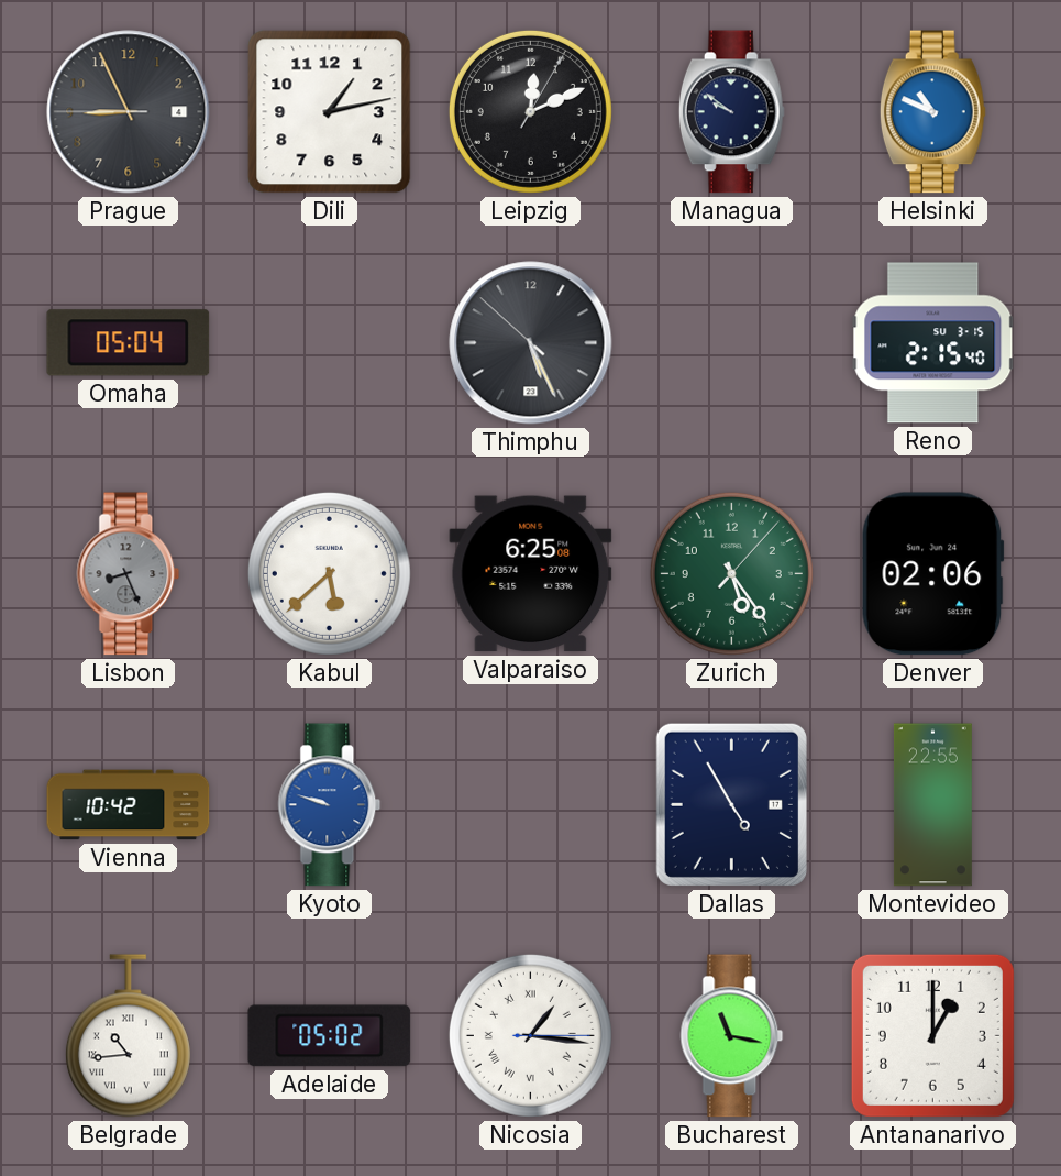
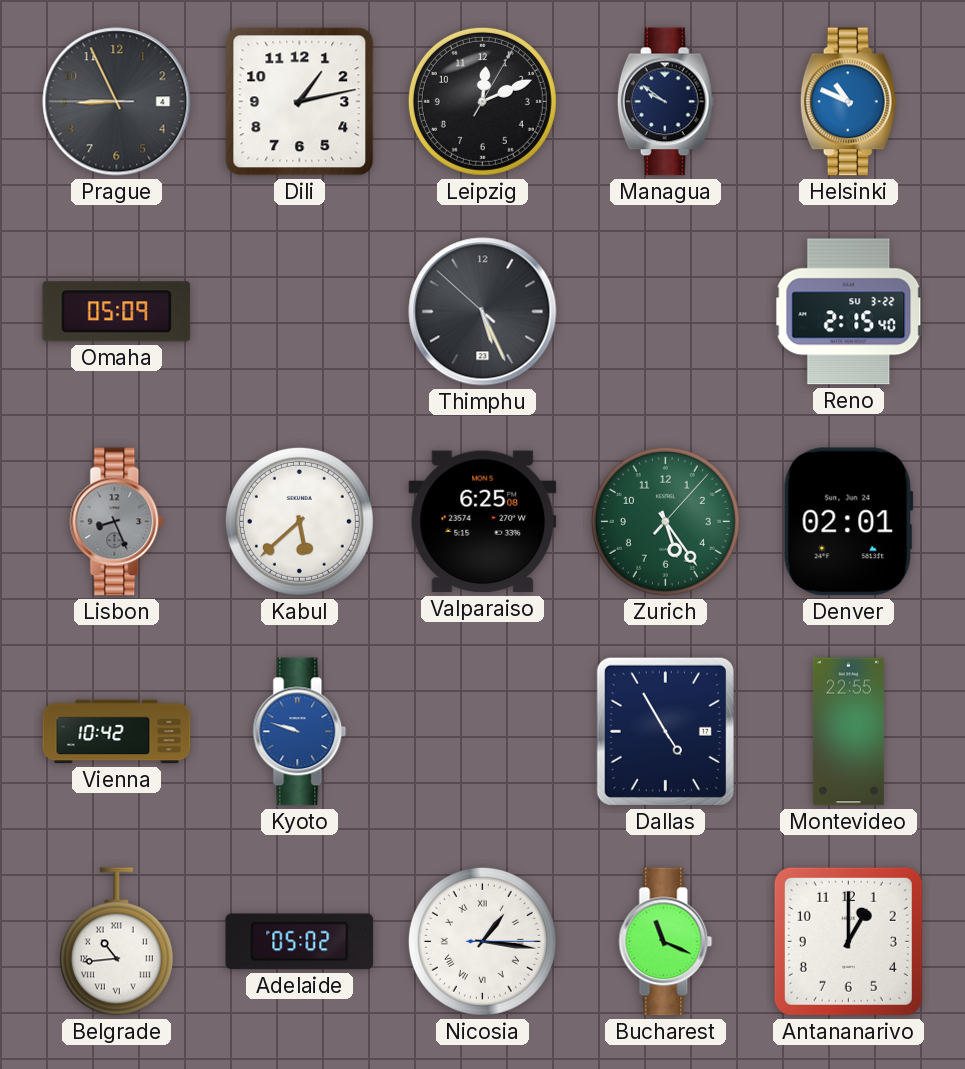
Omaha: 05:04 -> 05:09 (117, 312)
Reno date: SU 3-15 -> SU 3-22 (849, 312)
Denver: 02:06 -> 02:01 (848, 522)
Bucharest: 11:17 -> 11:19 (666, 942)
